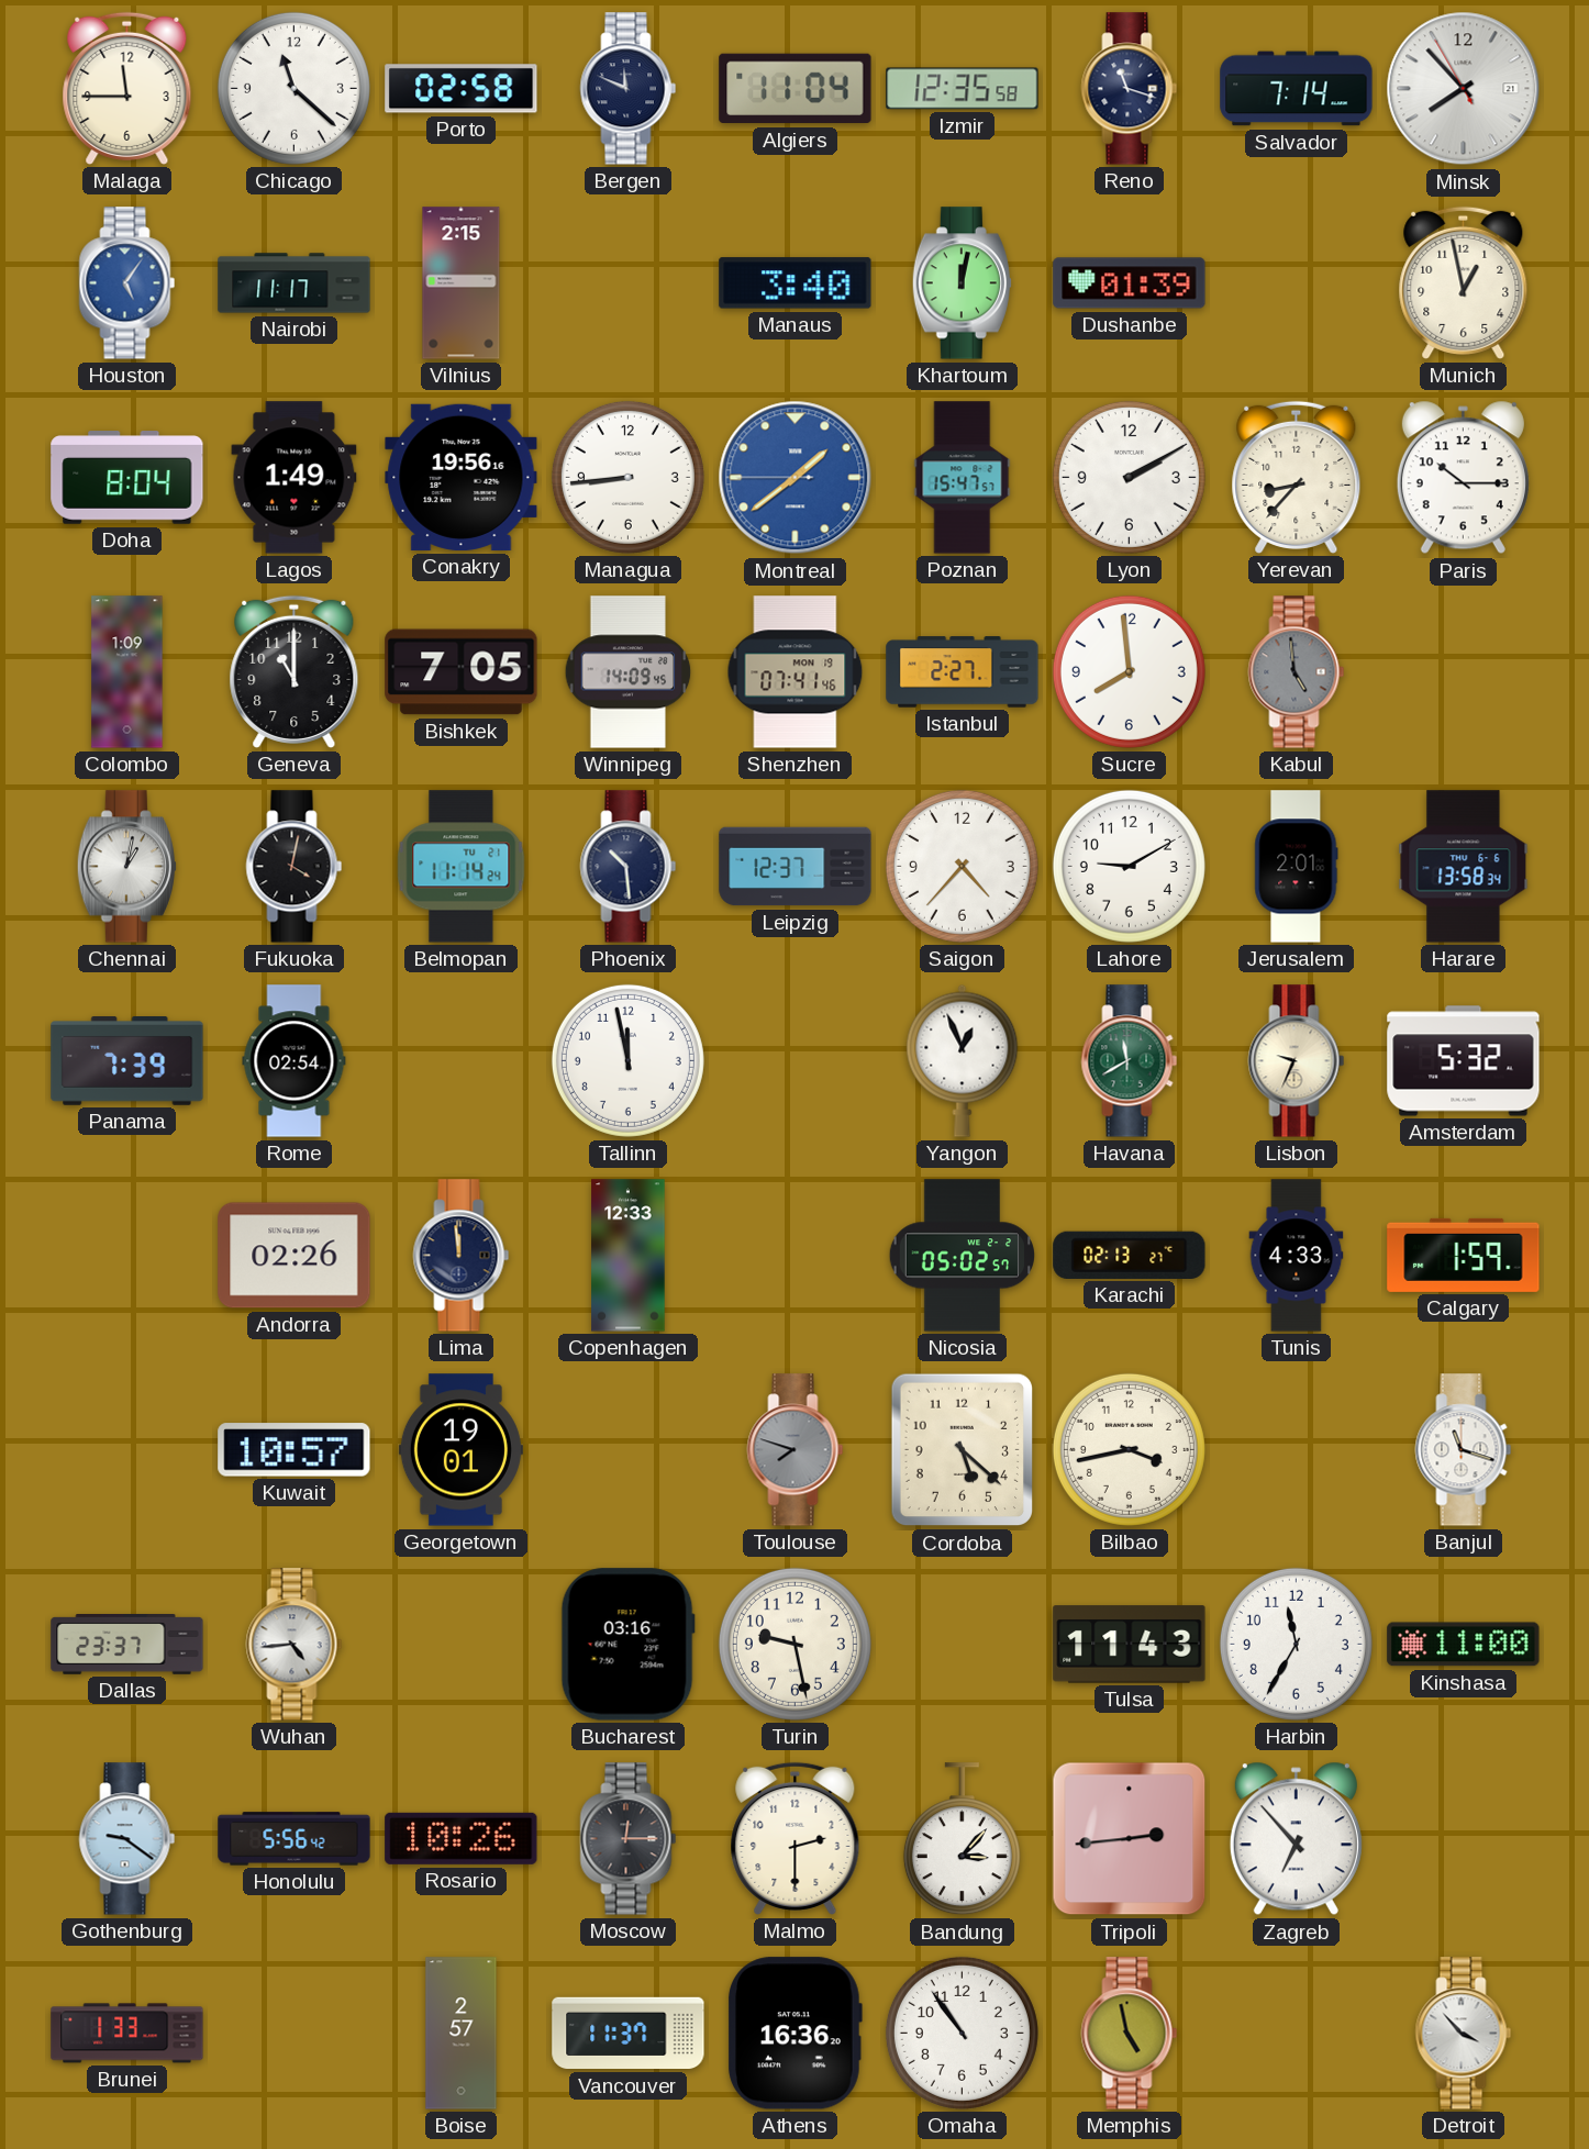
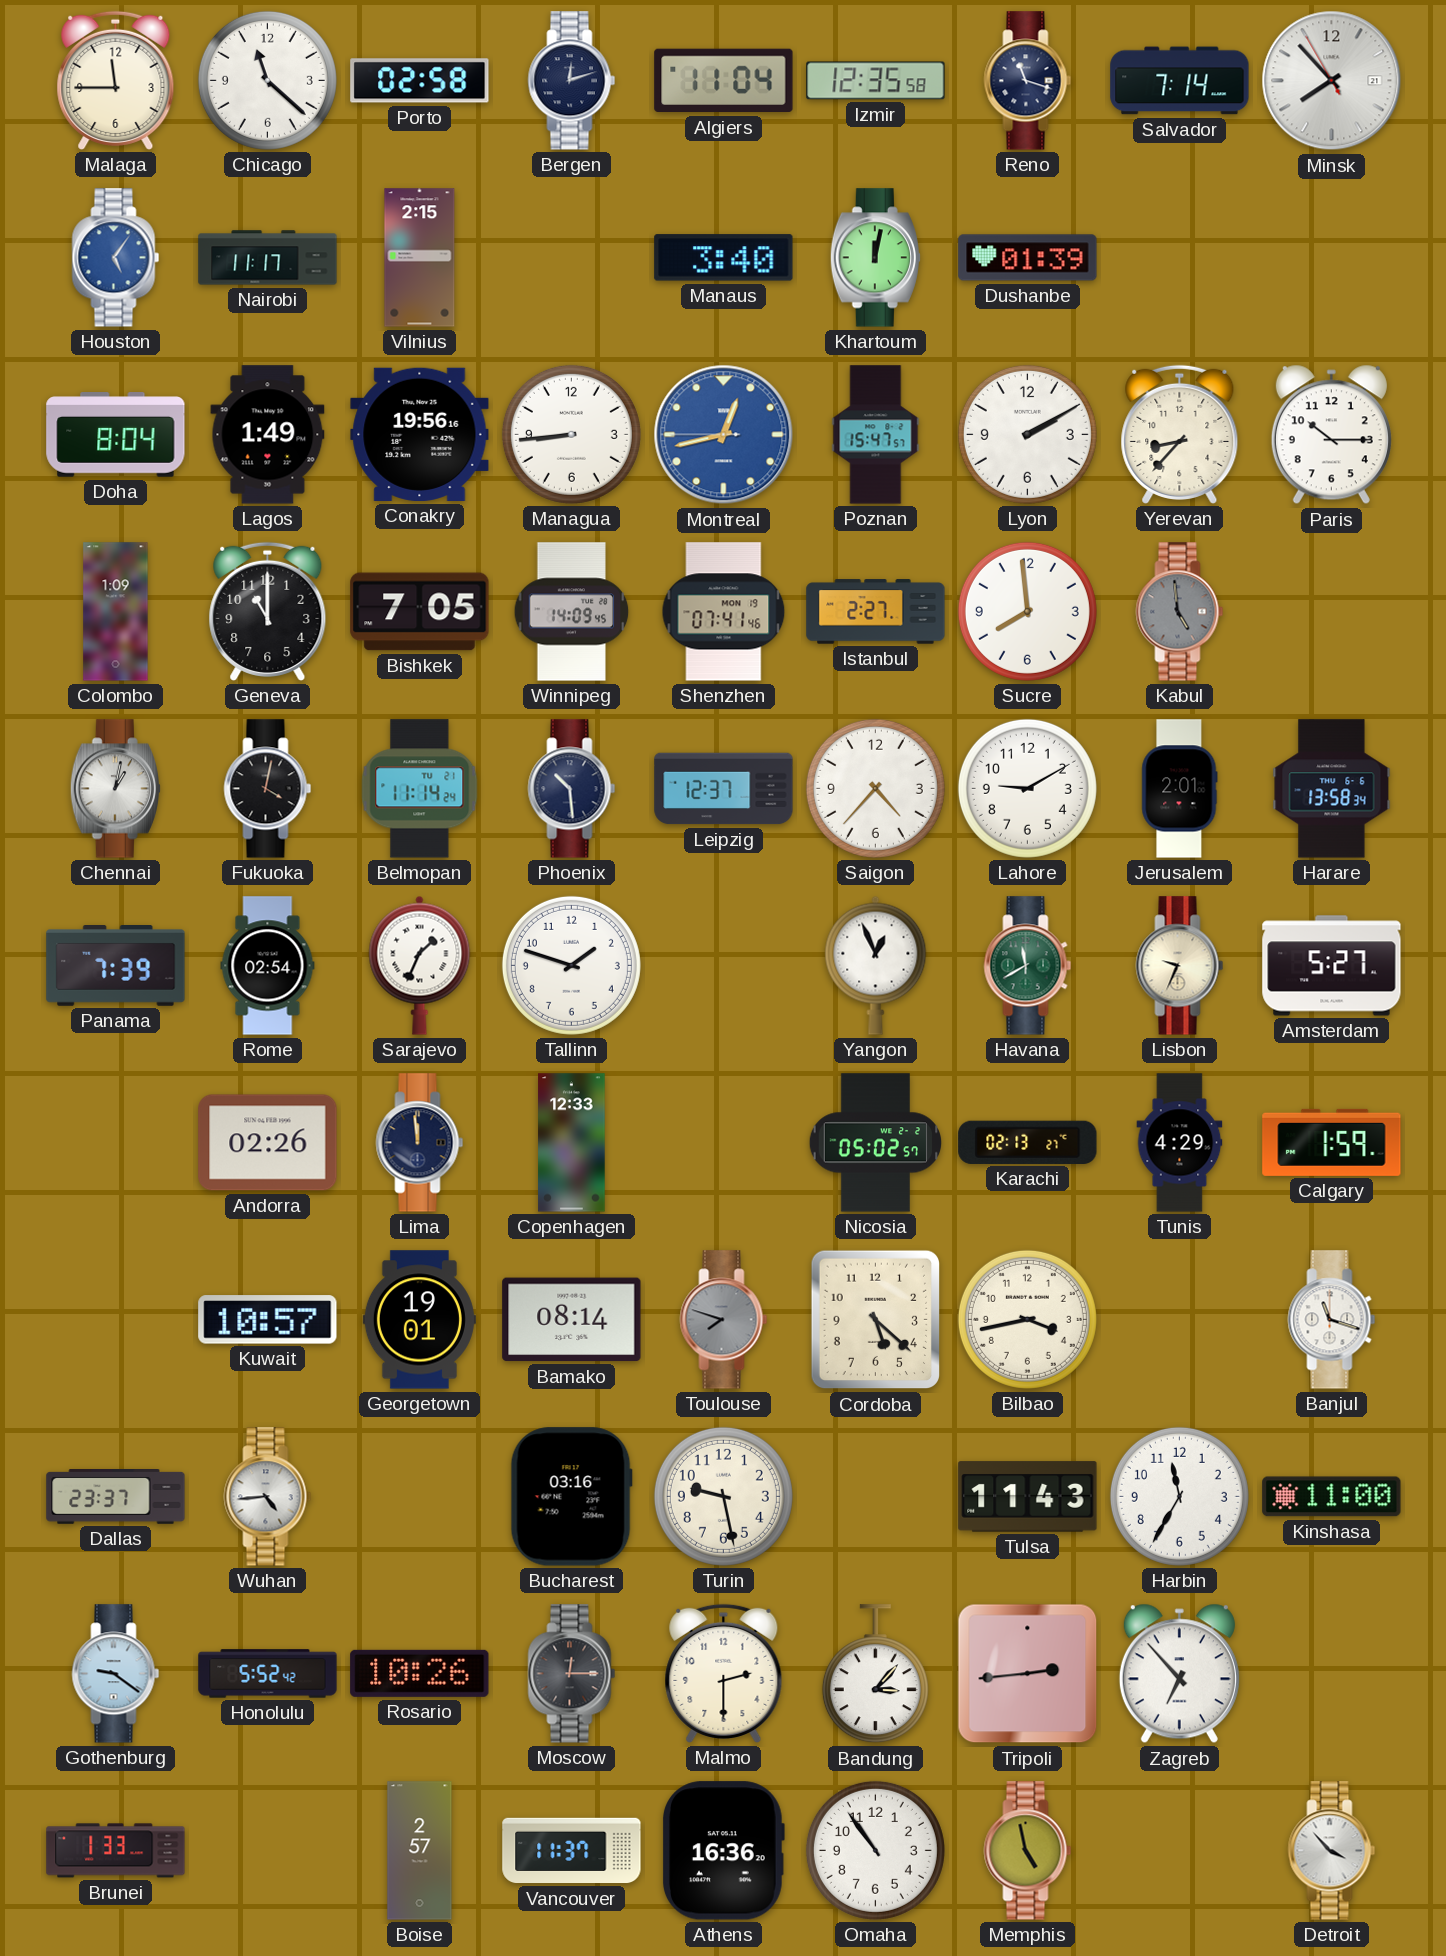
Bergen: 11:49 -> 12:12 (572, 81)
Munich: 12:58 -> none (1464, 282)
Montreal: 1:38 -> 12:42 (724, 435)
Sarajevo: none -> 1:34 (420, 965)
Tallinn: 11:58 -> 1:48 (571, 965)
Amsterdam: 5:32 -> 5:27 (1332, 966)
Tunis: 4:33 -> 4:29 (1180, 1143)
Bamako: none -> 08:14 (572, 1320)
Honolulu: 5:56 -> 5:52 (268, 1674)
